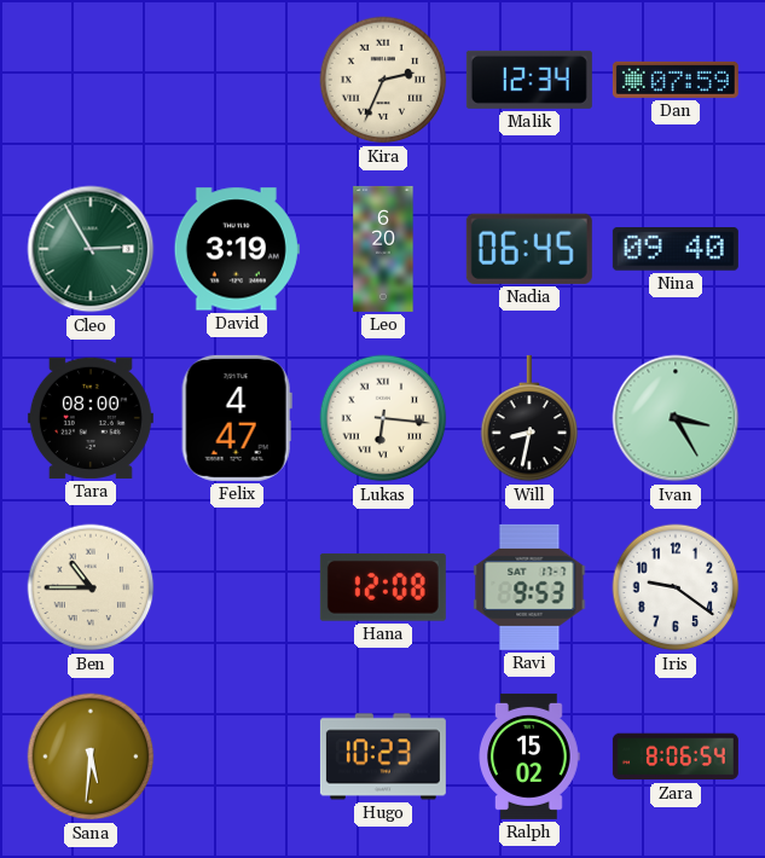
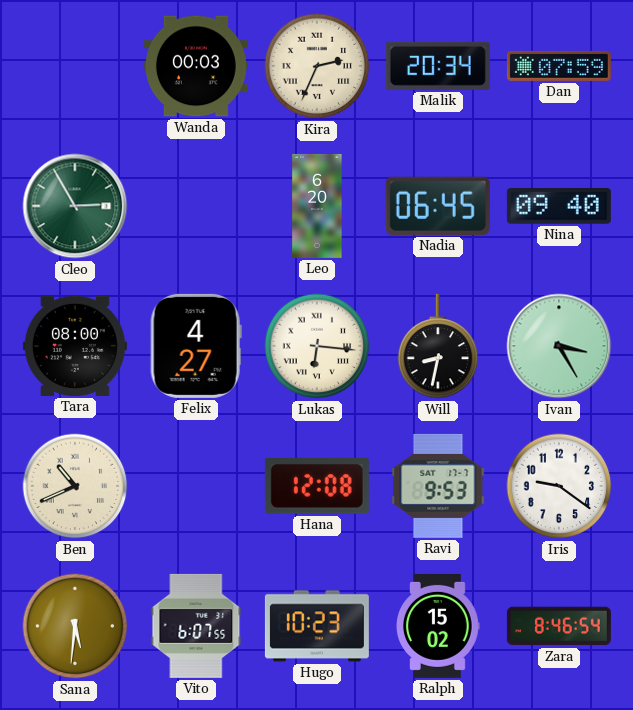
Wanda: none -> 00:03 (196, 66)
Malik: 12:34 -> 20:34 (438, 66)
David: 3:19 -> none (237, 249)
Felix: 4:47 -> 4:27 (196, 346)
Ben: 10:45 -> 10:41 (75, 486)
Vito: none -> 6:07 (196, 626)
Zara: 8:06 -> 8:46 (559, 626)
